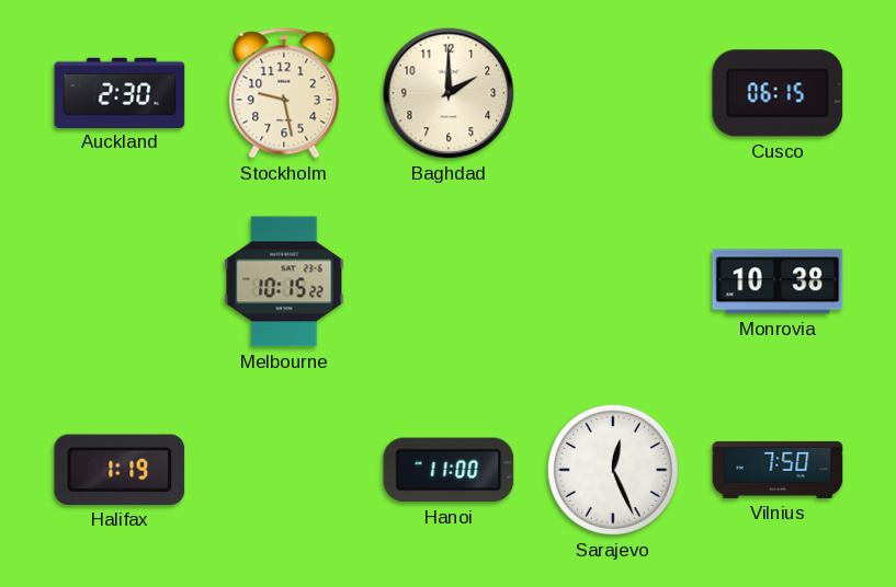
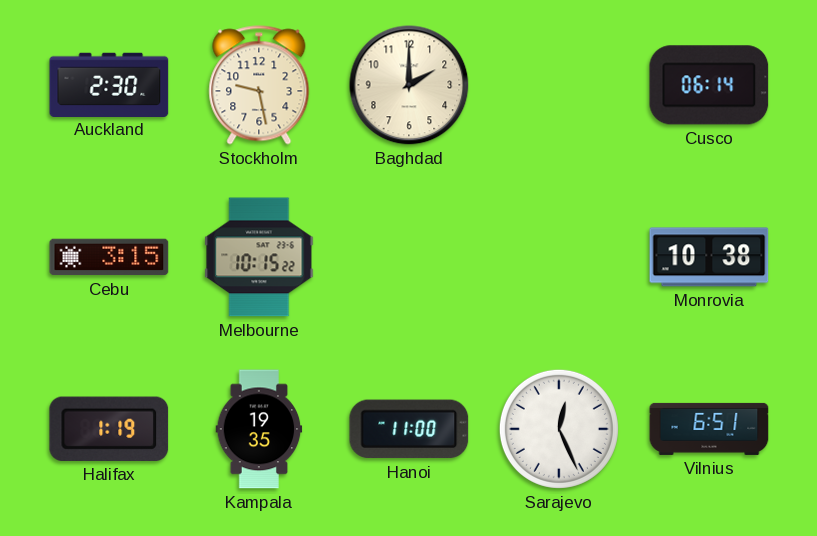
Cusco: 06:15 -> 06:14 (709, 85)
Cebu: none -> 3:15 (109, 257)
Kampala: none -> 19:35 (259, 429)
Vilnius: 7:50 -> 6:51 (709, 429)
